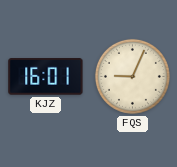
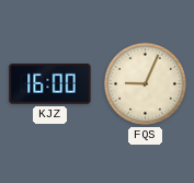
KJZ: 16:01 -> 16:00 (50, 84)
